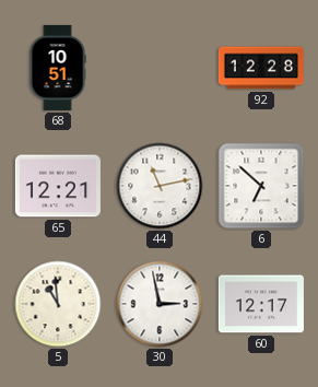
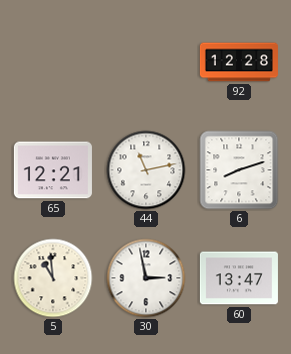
68: 10:51 -> none (58, 68)
6: 6:52 -> 8:12 (239, 170)
60: 12:17 -> 13:47 (239, 278)
